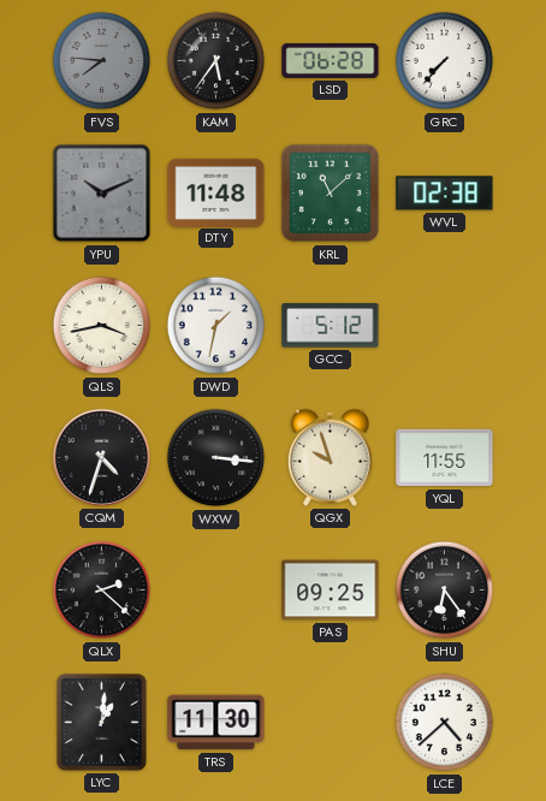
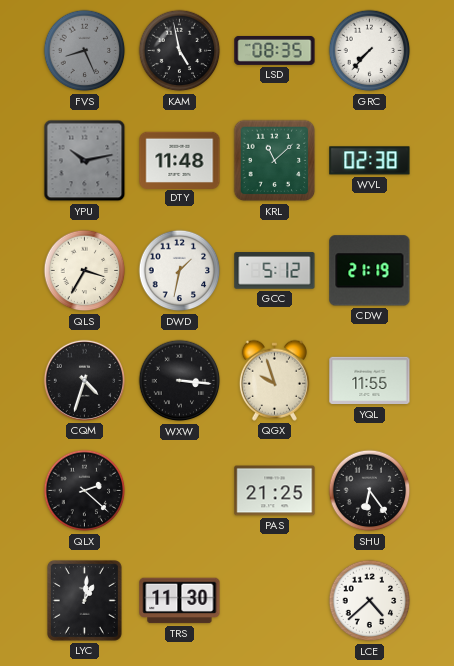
FVS: 7:46 -> 8:26 (85, 51)
KAM: 5:36 -> 4:58 (180, 51)
LSD: 06:28 -> 08:35 (275, 50)
YPU: 10:11 -> 10:13 (85, 161)
QLS: 3:43 -> 3:35 (85, 271)
CDW: none -> 21:19 (370, 271)
PAS: 09:25 -> 21:25 (275, 491)
